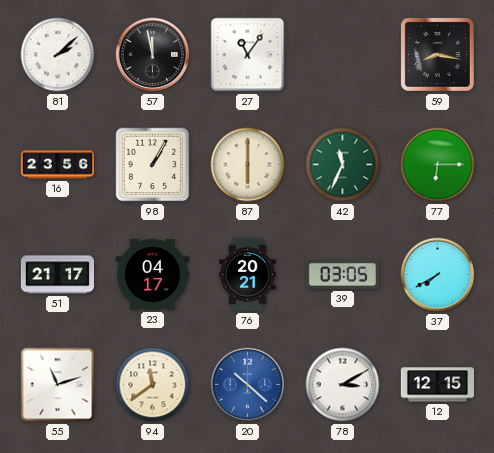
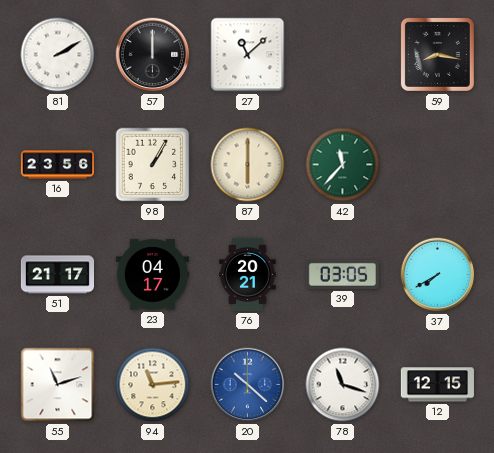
81: 2:08 -> 2:10 (58, 55)
57: 11:58 -> 12:00 (153, 55)
27: 11:06 -> 11:08 (248, 55)
42: 11:34 -> 11:37 (343, 165)
77: 6:15 -> none (438, 165)
94: 11:39 -> 11:14 (153, 385)
78: 3:10 -> 11:18 (343, 385)
